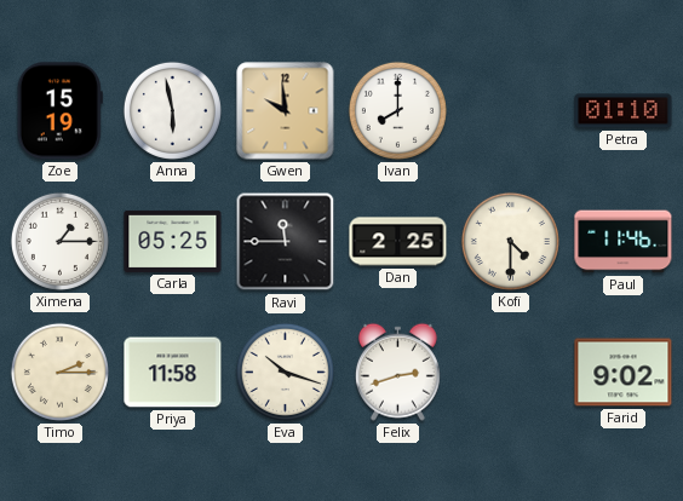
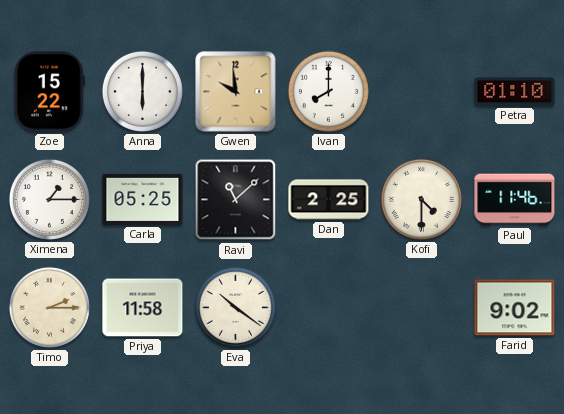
Zoe: 15:19 -> 15:22 (49, 92)
Anna: 5:58 -> 6:00 (142, 91)
Ravi: 11:45 -> 11:08 (236, 200)
Eva: 10:18 -> 10:21 (235, 307)
Felix: 2:42 -> none (397, 372)
